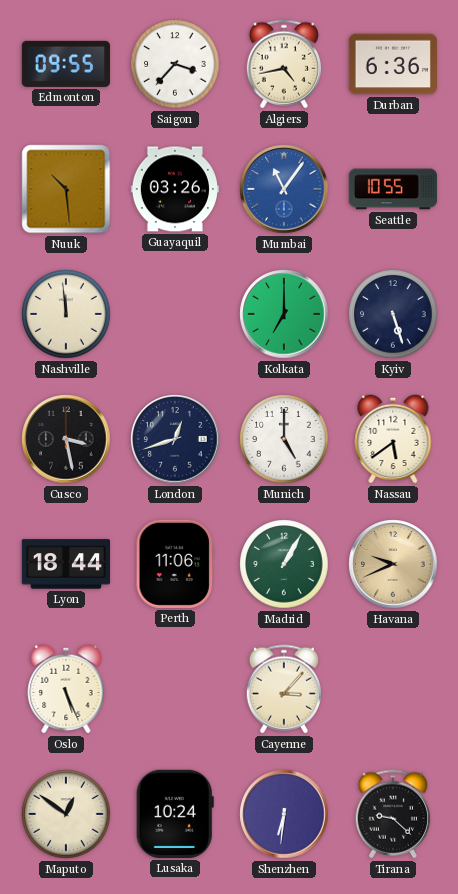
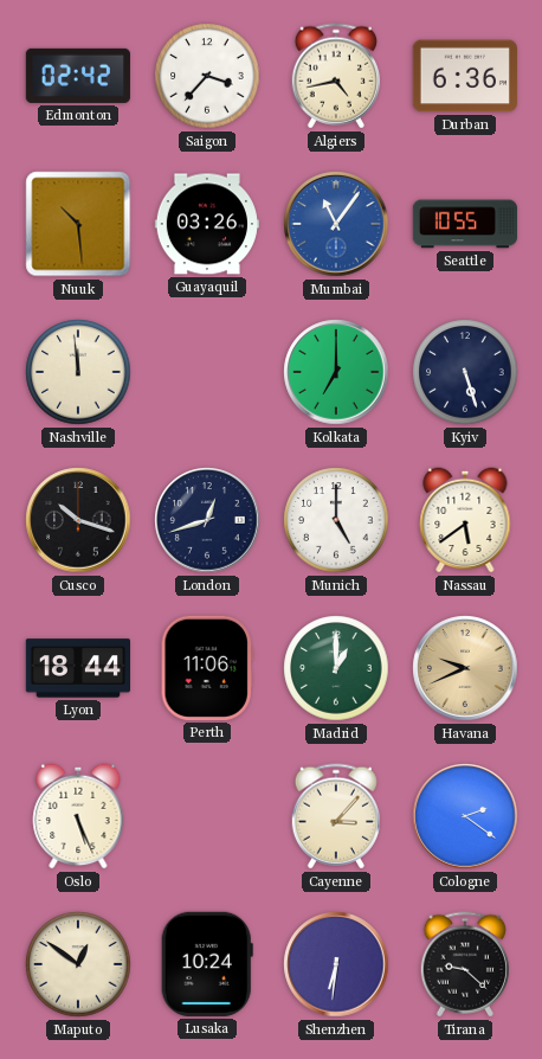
Edmonton: 09:55 -> 02:42 (78, 76)
Cusco: 3:28 -> 10:18 (78, 520)
Madrid: 1:05 -> 1:00 (336, 668)
Cologne: none -> 2:21 (465, 816)
